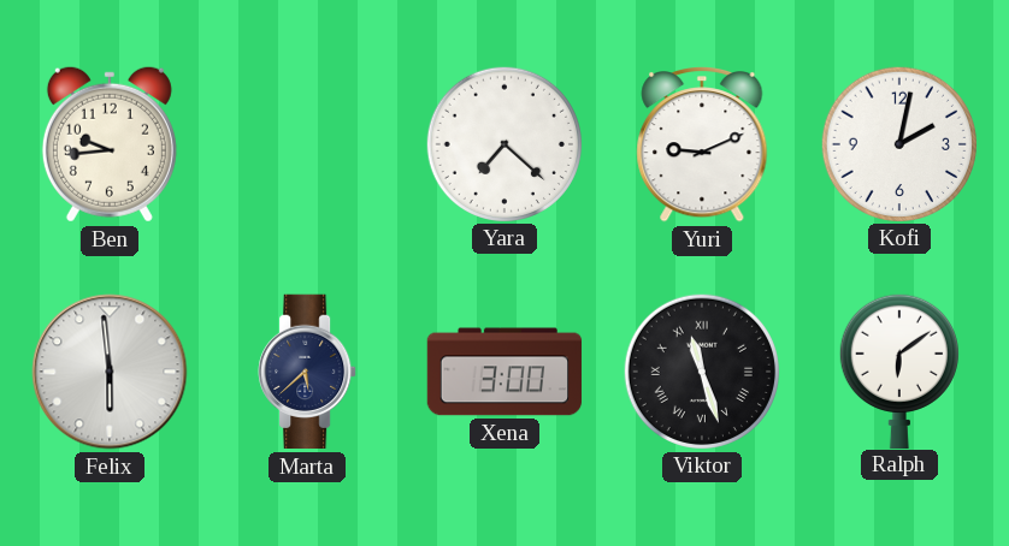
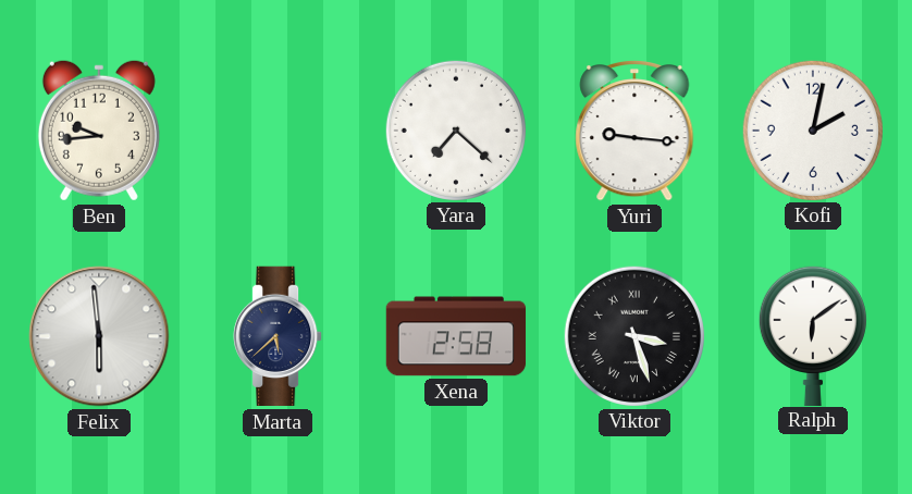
Yuri: 9:11 -> 9:16 (634, 132)
Xena: 3:00 -> 2:58 (456, 336)
Viktor: 11:27 -> 3:27 (633, 335)
